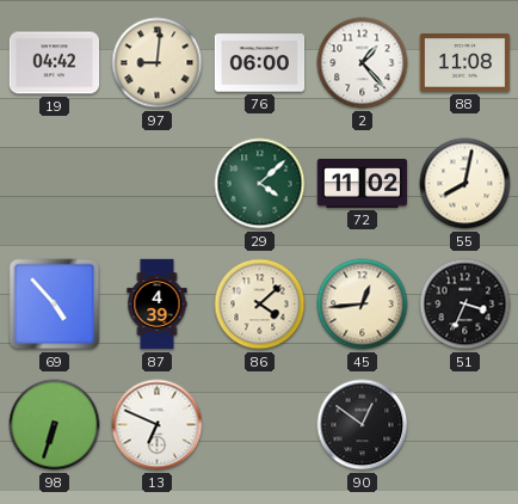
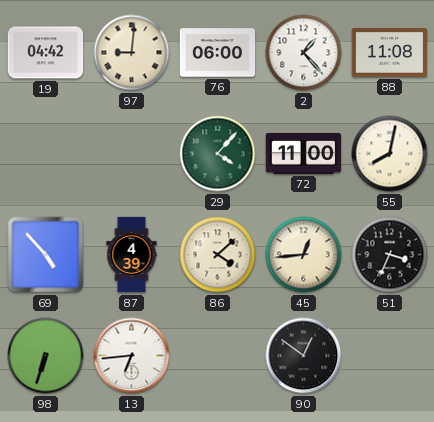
29: 4:08 -> 4:07 (218, 154)
72: 11:02 -> 11:00 (304, 153)
13: 6:49 -> 6:44 (132, 356)
